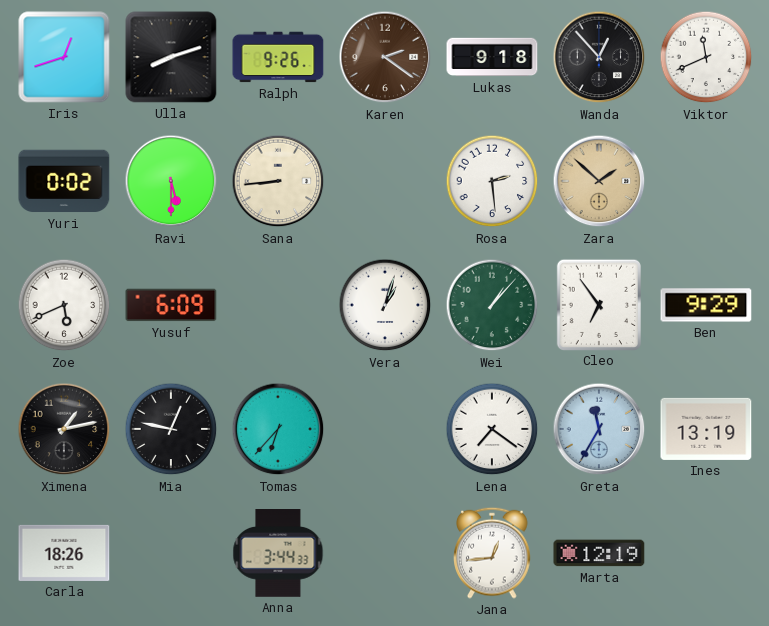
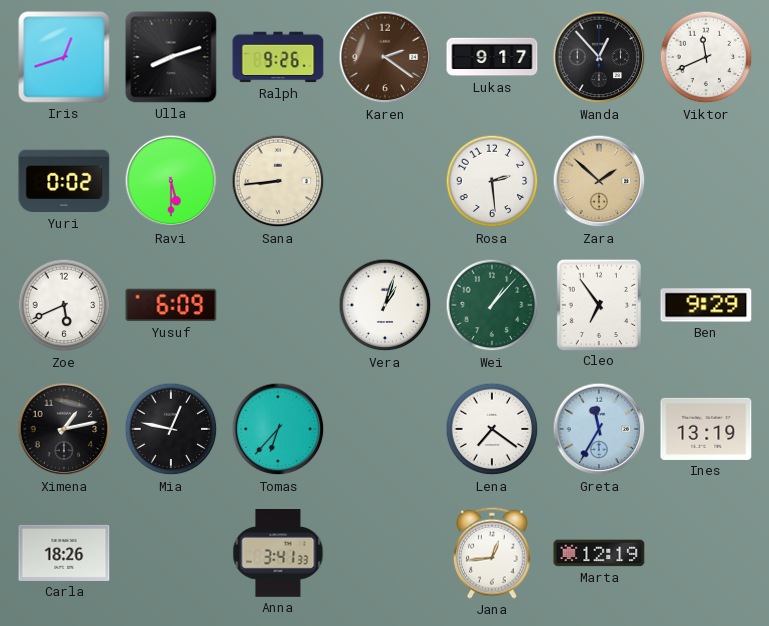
Lukas: 9:18 -> 9:17 (492, 57)
Anna: 3:44 -> 3:41 (278, 554)
